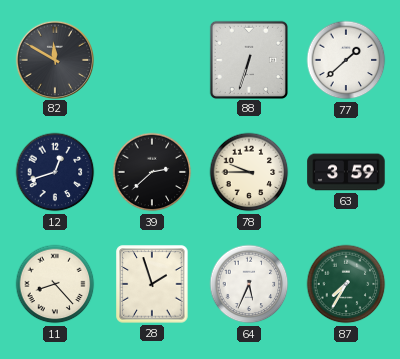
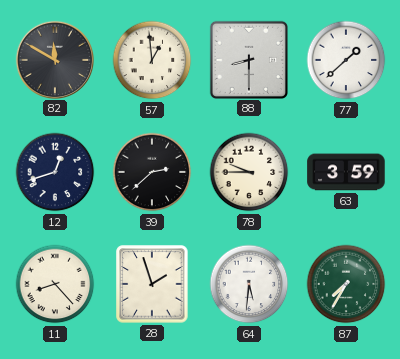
57: none -> 12:59 (152, 60)
88: 6:33 -> 8:30 (248, 59)
64: 5:34 -> 5:31 (249, 284)
